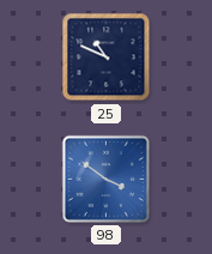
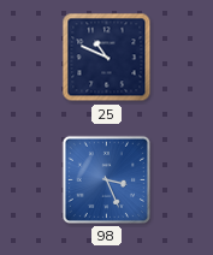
98: 3:51 -> 3:26 (106, 179)
